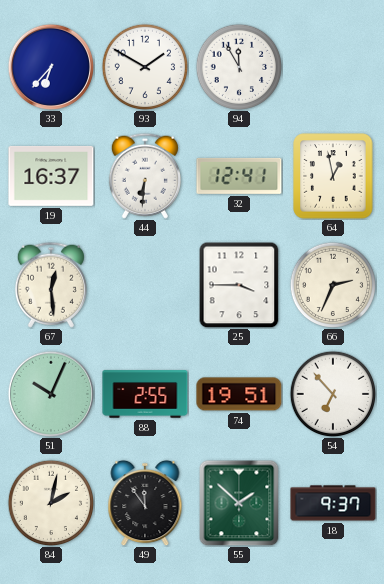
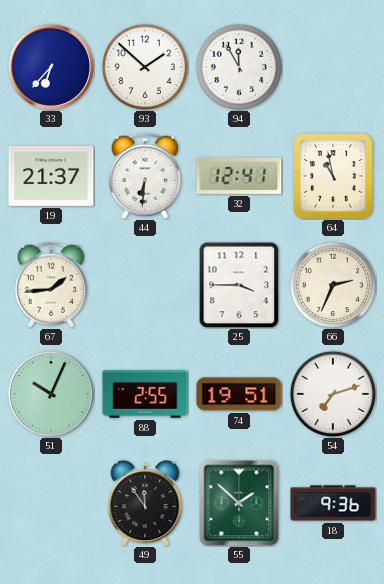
93: 1:50 -> 1:52 (145, 67)
19: 16:37 -> 21:37 (51, 176)
64: 12:58 -> 10:58 (333, 176)
67: 12:29 -> 1:44 (51, 285)
54: 6:53 -> 7:12 (333, 394)
84: 2:02 -> none (51, 503)
18: 9:37 -> 9:36 (333, 503)
